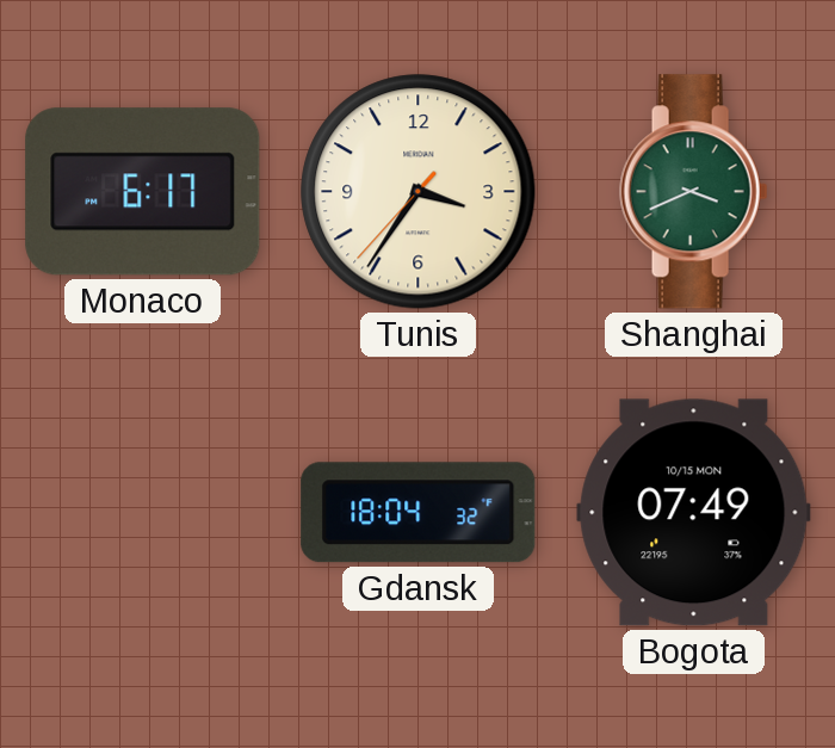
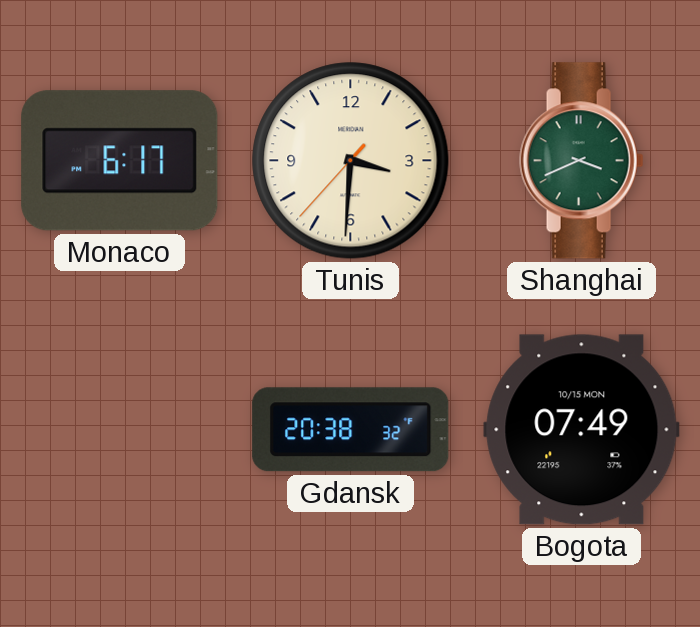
Tunis: 3:35 -> 3:30 (351, 161)
Gdansk: 18:04 -> 20:38 (351, 430)
